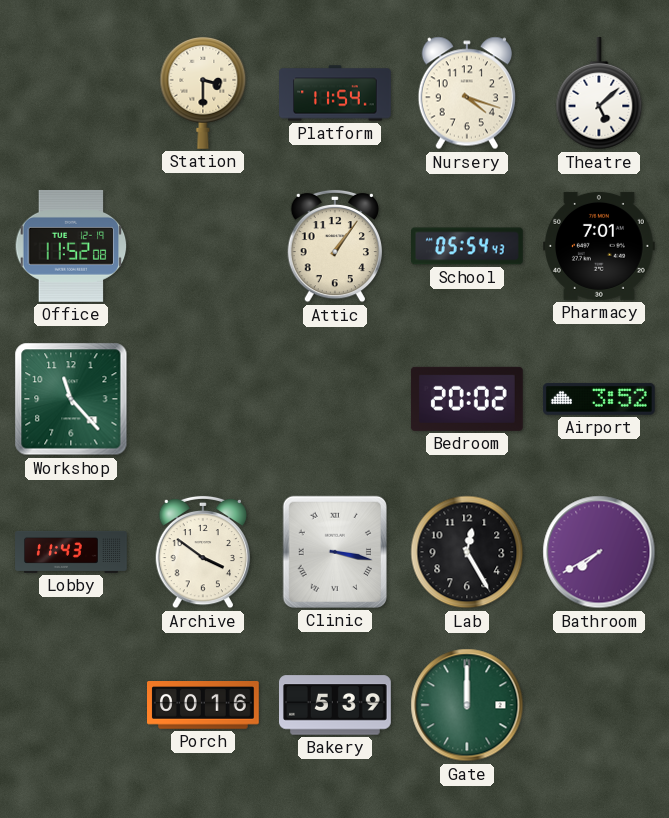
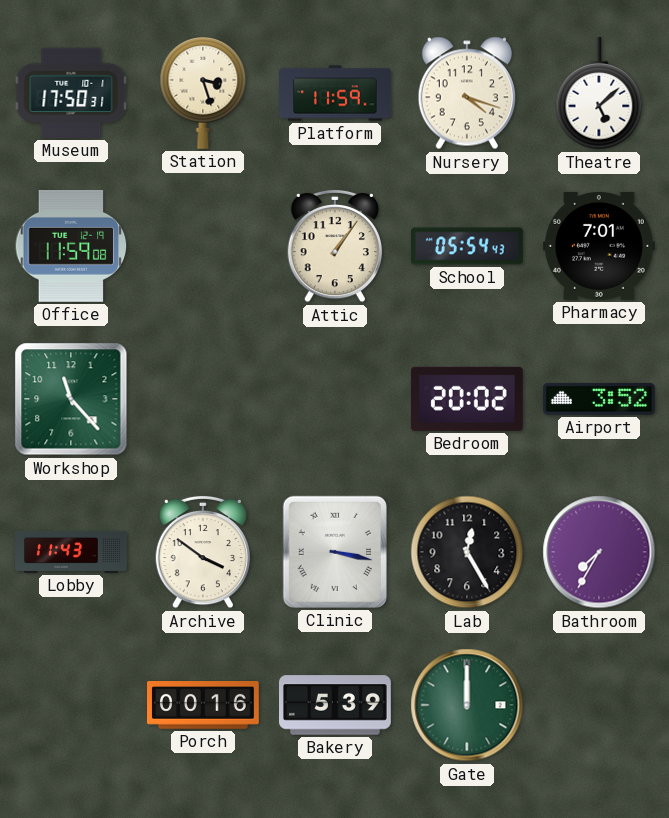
Museum: none -> 17:50 (71, 93)
Station: 3:30 -> 3:27 (203, 93)
Platform: 11:54 -> 11:59 (335, 93)
Office: 11:52 -> 11:59 (71, 246)
Bathroom: 7:40 -> 7:35 (599, 552)
